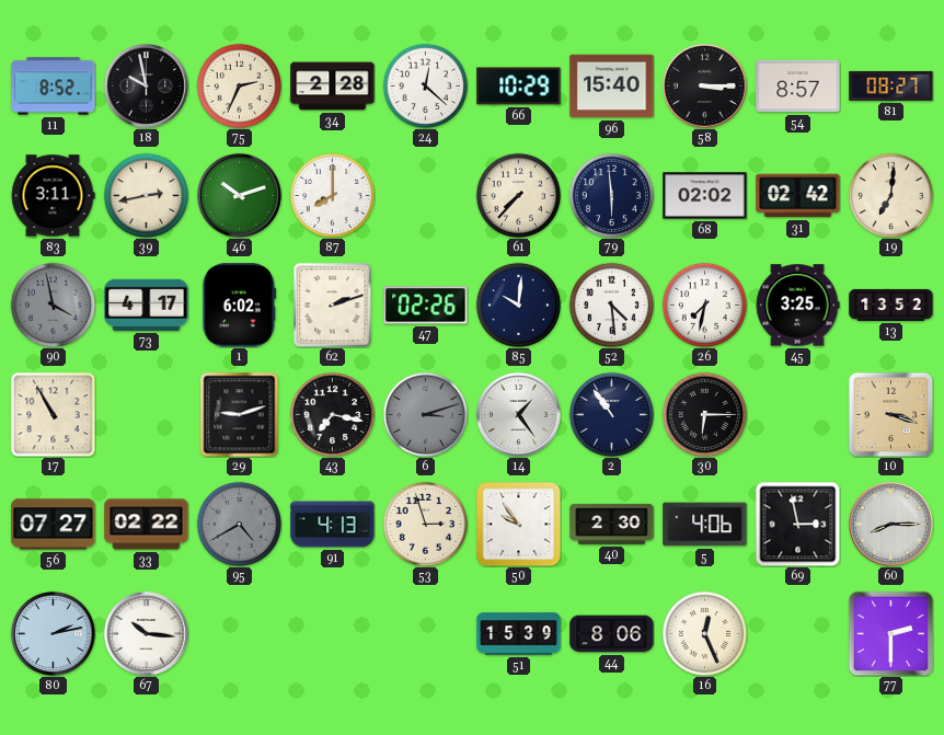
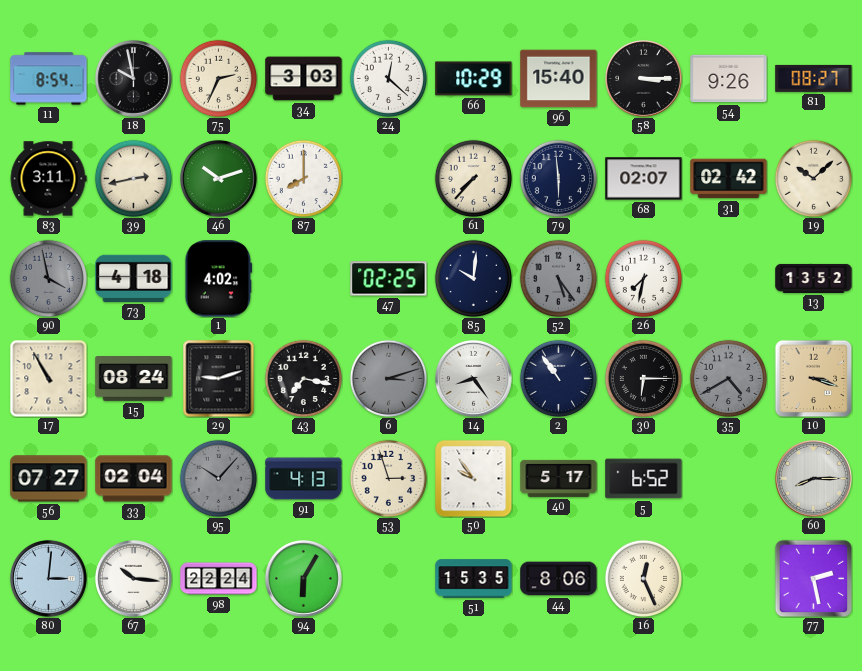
11: 8:52 -> 8:54 (49, 79)
34: 2:28 -> 3:03 (304, 79)
54: 8:57 -> 9:26 (729, 79)
68: 02:02 -> 02:07 (644, 179)
19: 7:01 -> 10:08 (813, 178)
73: 4:17 -> 4:18 (134, 278)
1: 6:02 -> 4:02 (219, 279)
62: 2:12 -> none (333, 305)
47: 02:26 -> 02:25 (389, 279)
52: 4:29 -> 5:24 (558, 278)
52 dial: white -> grey (558, 278)
45: 3:25 -> none (797, 306)
15: none -> 08:24 (134, 379)
14: 1:24 -> 8:24 (473, 378)
35: none -> 4:40 (728, 378)
33: 02:22 -> 02:04 (134, 479)
95: 4:40 -> 10:07 (218, 478)
40: 2:30 -> 5:17 (559, 478)
5: 4:06 -> 6:52 (644, 479)
69: 2:58 -> none (797, 524)
80: 2:13 -> 3:01 (48, 578)
98: none -> 22:24 (219, 579)
94: none -> 6:05 (303, 578)
51: 15:39 -> 15:35 (474, 579)
77: 2:30 -> 2:28 (813, 578)
